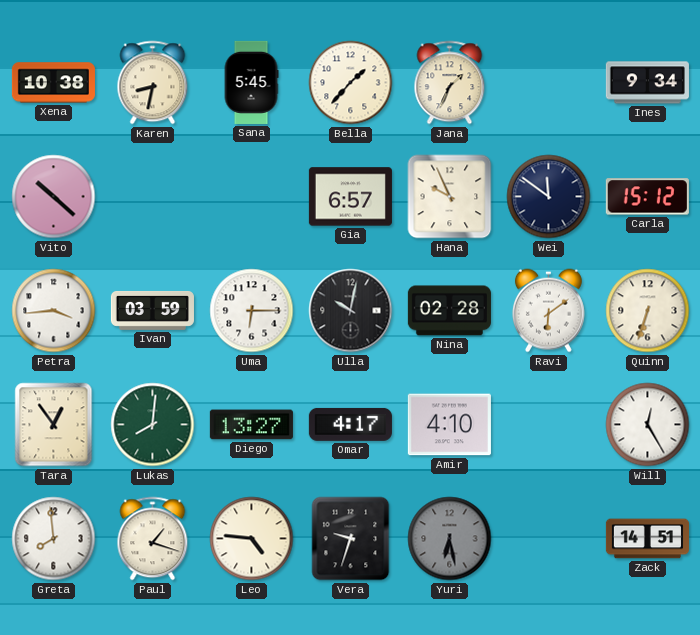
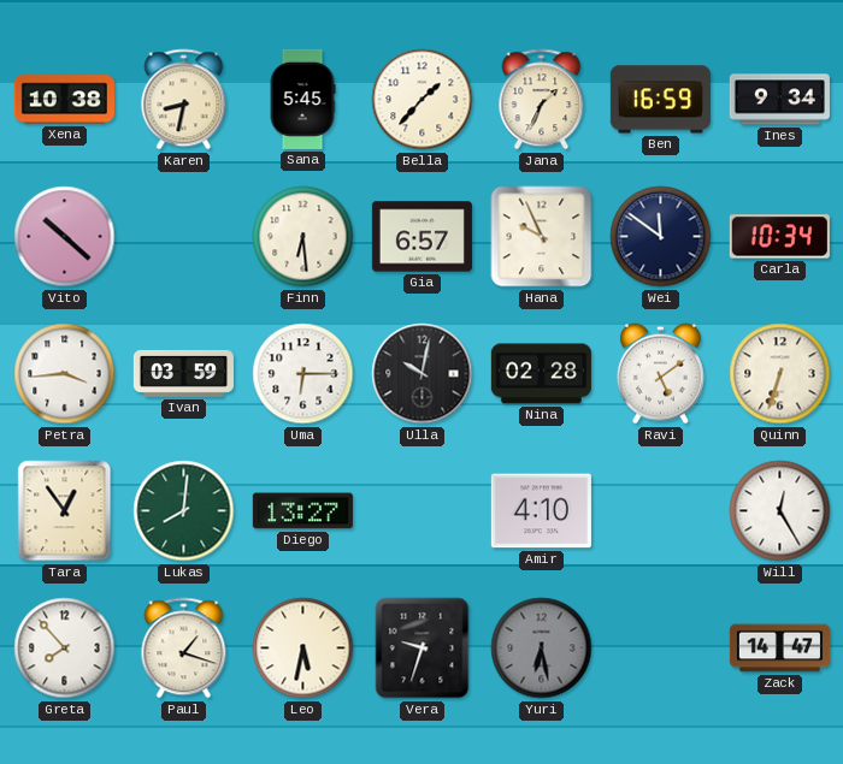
Ben: none -> 16:59 (660, 100)
Finn: none -> 6:29 (303, 237)
Carla: 15:12 -> 10:34 (779, 237)
Ravi: 6:09 -> 5:09 (660, 374)
Omar: 4:17 -> none (350, 424)
Greta: 7:59 -> 7:53 (65, 648)
Leo: 4:46 -> 5:32 (303, 648)
Zack: 14:51 -> 14:47 (779, 648)
